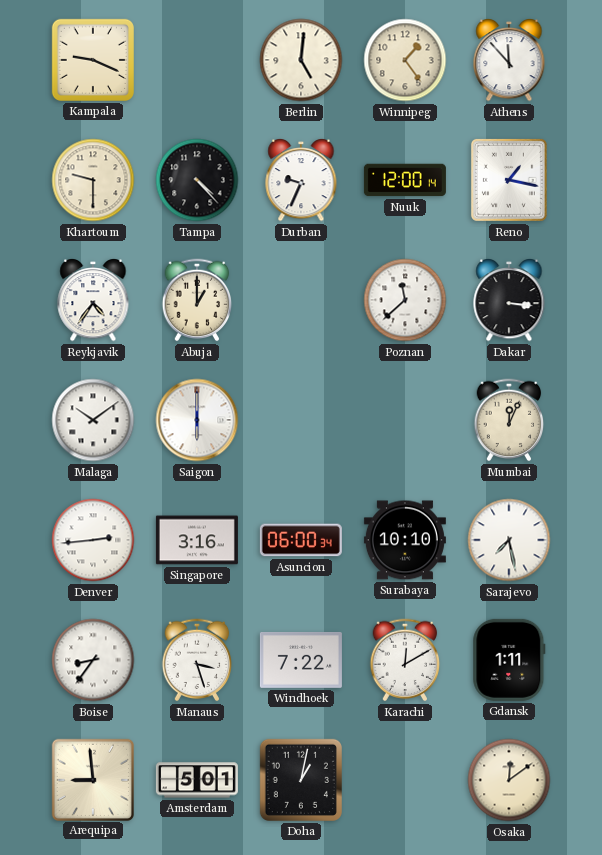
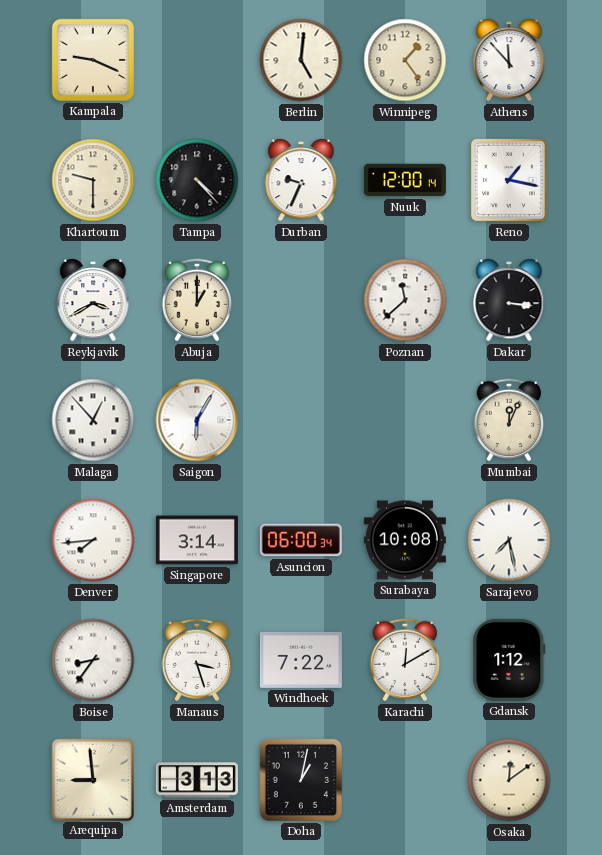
Reykjavik: 4:36 -> 3:40 (93, 301)
Malaga: 10:09 -> 12:53 (93, 420)
Saigon: 6:00 -> 6:05 (197, 420)
Denver: 2:44 -> 7:44 (93, 540)
Singapore: 3:16 -> 3:14 (197, 540)
Surabaya: 10:10 -> 10:08 (405, 540)
Gdansk: 1:11 -> 1:12 (509, 660)
Amsterdam: 5:01 -> 3:13 (197, 780)
